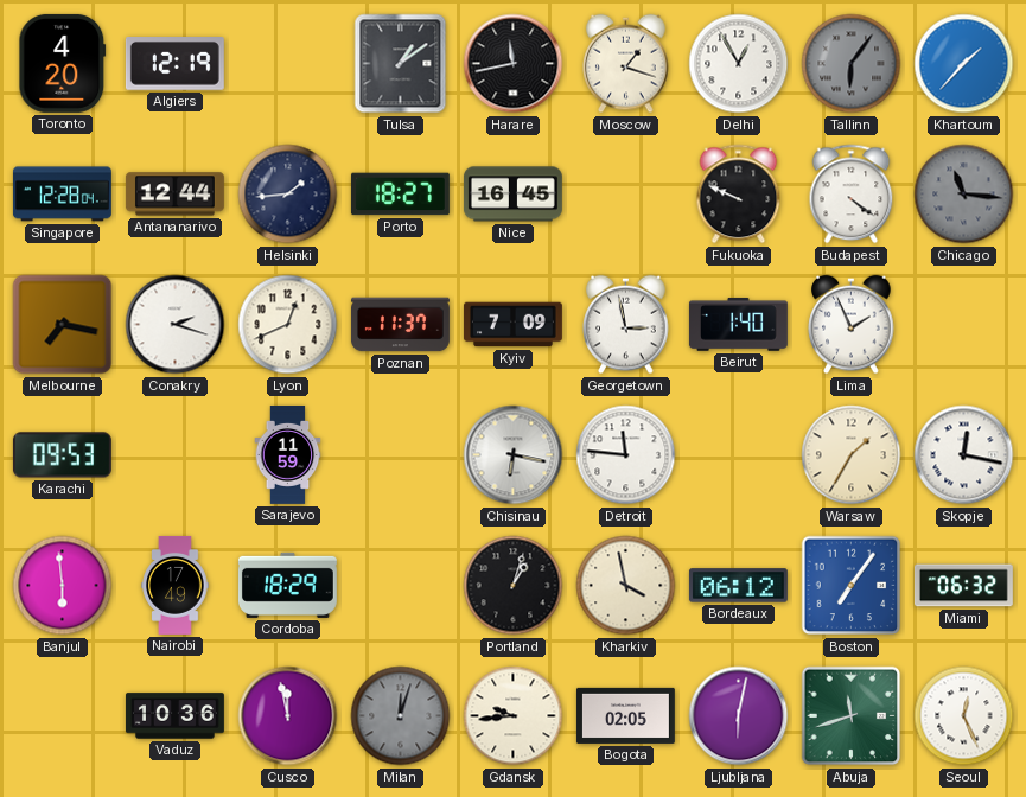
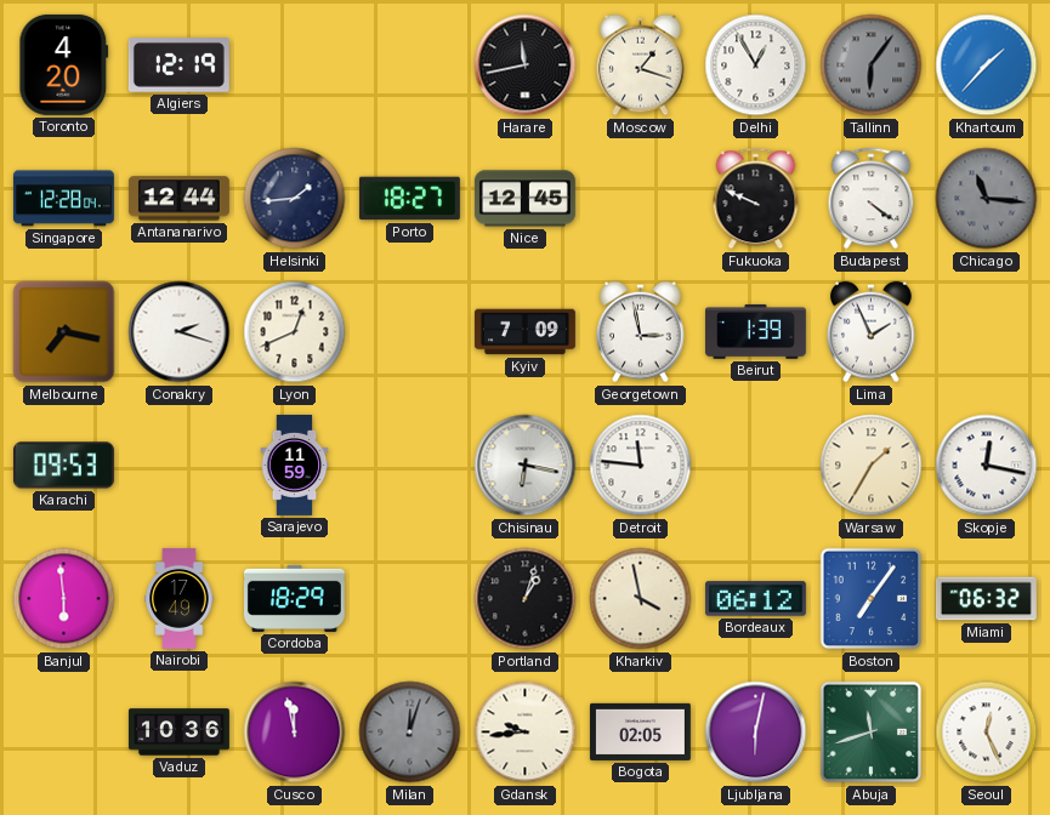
Tulsa: 1:09 -> none (401, 64)
Nice: 16:45 -> 12:45 (524, 199)
Poznan: 11:37 -> none (400, 325)
Beirut: 1:40 -> 1:39 (755, 331)
